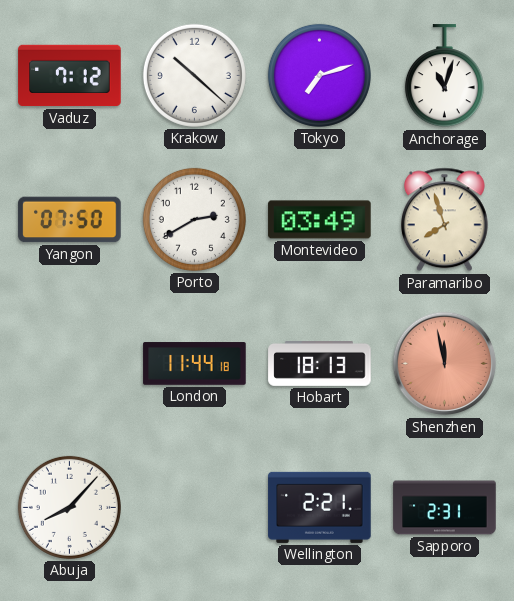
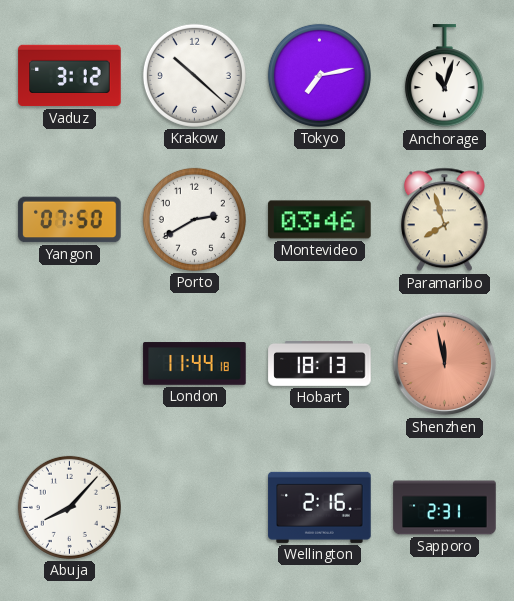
Vaduz: 7:12 -> 3:12 (70, 76)
Tokyo: 7:12 -> 7:13 (319, 75)
Montevideo: 03:49 -> 03:46 (320, 220)
Wellington: 2:21 -> 2:16 (320, 507)
